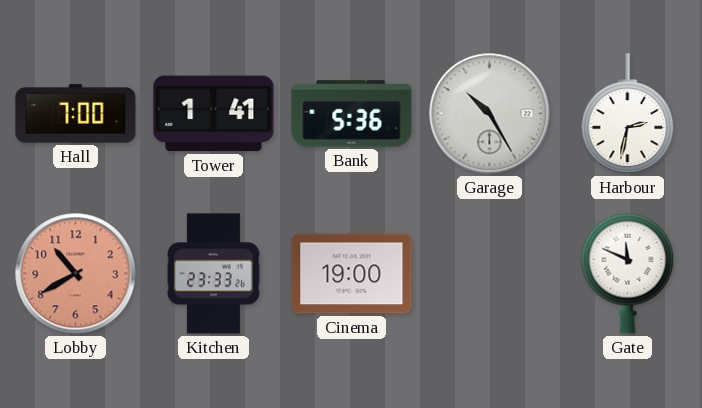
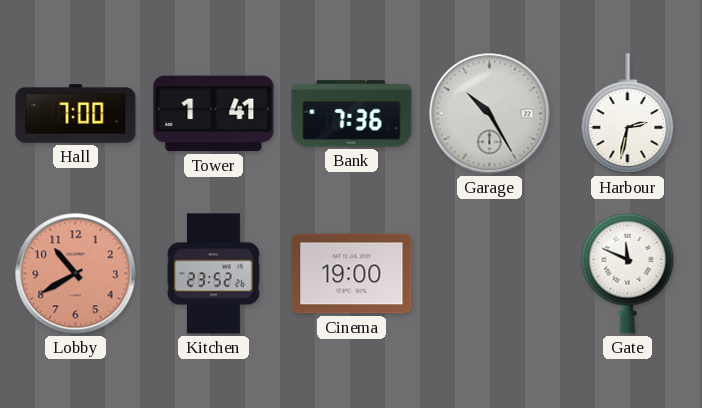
Bank: 5:36 -> 7:36 (352, 114)
Kitchen: 23:33 -> 23:52 (213, 274)
